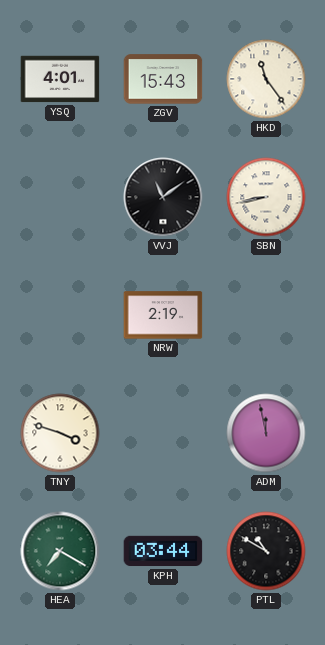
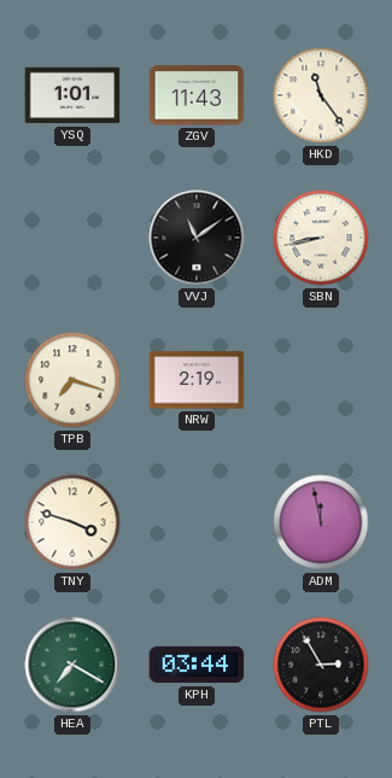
YSQ: 4:01 -> 1:01 (72, 95)
ZGV: 15:43 -> 11:43 (197, 95)
TPB: none -> 7:18 (72, 380)
PTL: 10:50 -> 2:55 (321, 665)
